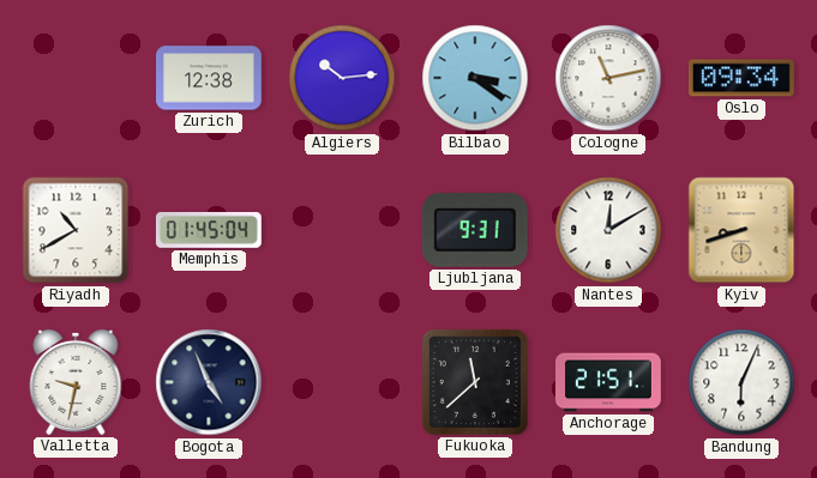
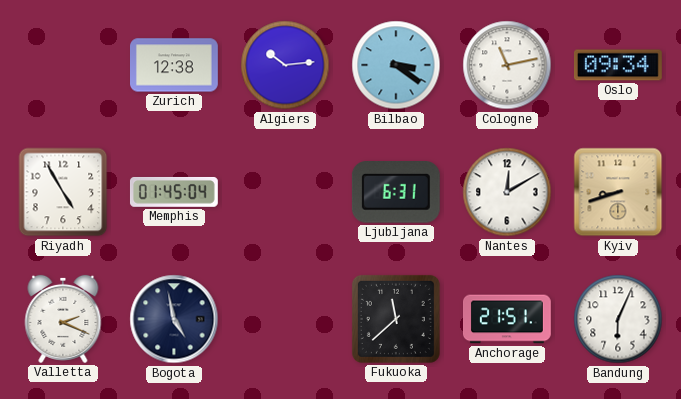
Riyadh: 10:40 -> 4:55 (63, 192)
Ljubljana: 9:31 -> 6:31 (396, 192)
Valletta: 9:32 -> 2:19 (63, 319)
Bogota: 4:56 -> 4:58 (174, 319)
